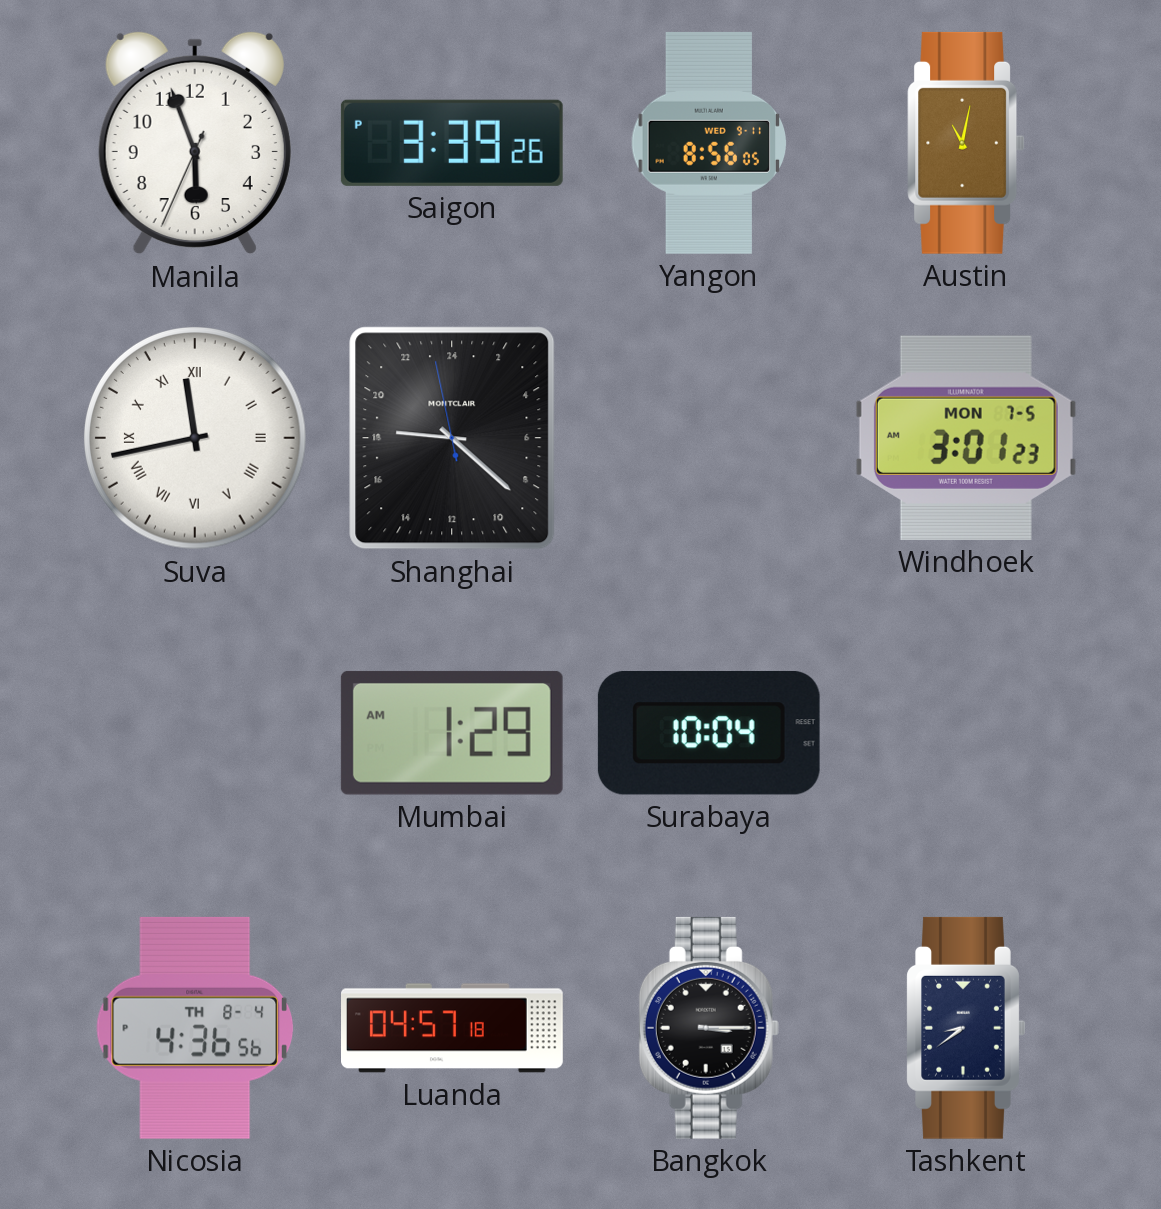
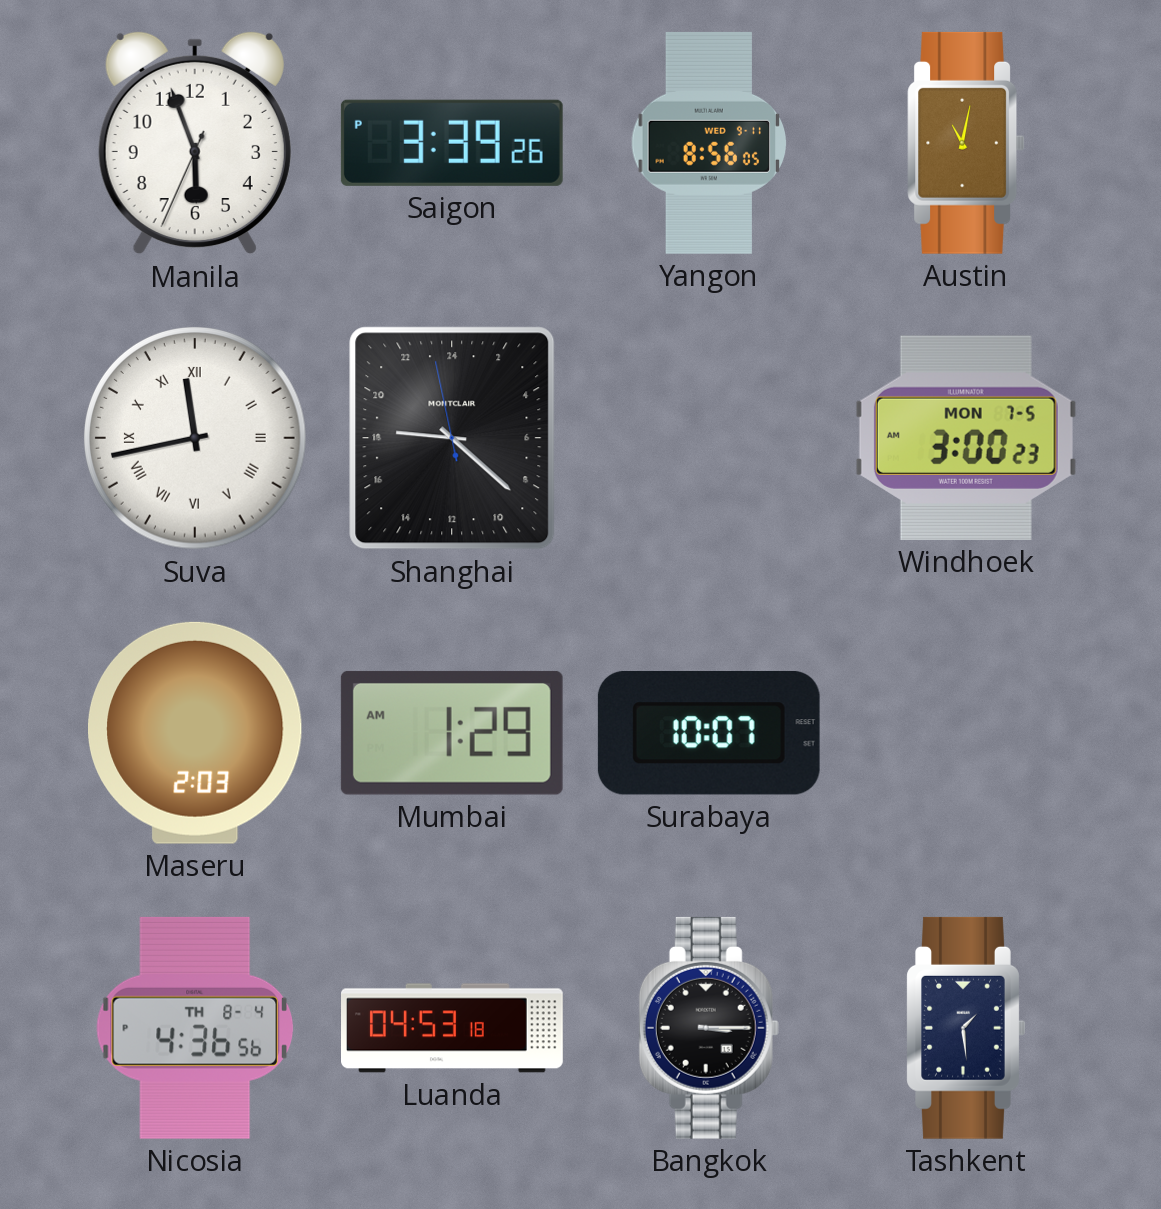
Windhoek: 3:01 -> 3:00 (966, 438)
Maseru: none -> 2:03 (196, 733)
Surabaya: 10:04 -> 10:07 (709, 733)
Luanda: 04:57 -> 04:53 (453, 1028)
Tashkent: 8:39 -> 1:29 (966, 1028)
